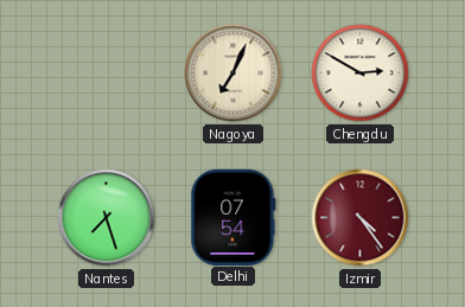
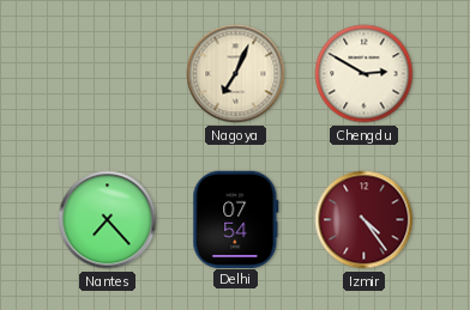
Nantes: 7:27 -> 7:23 (108, 220)
